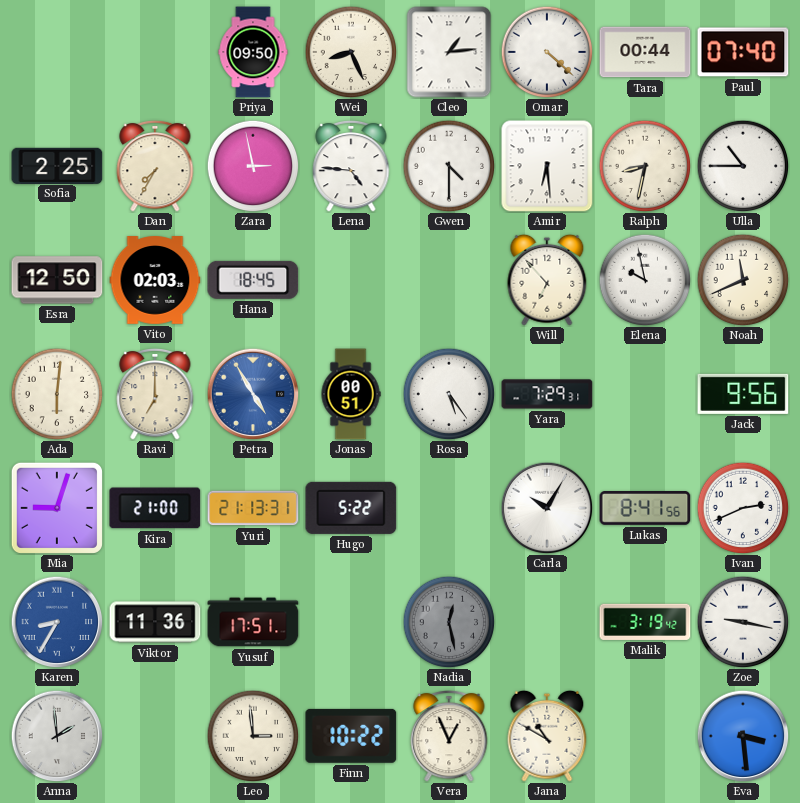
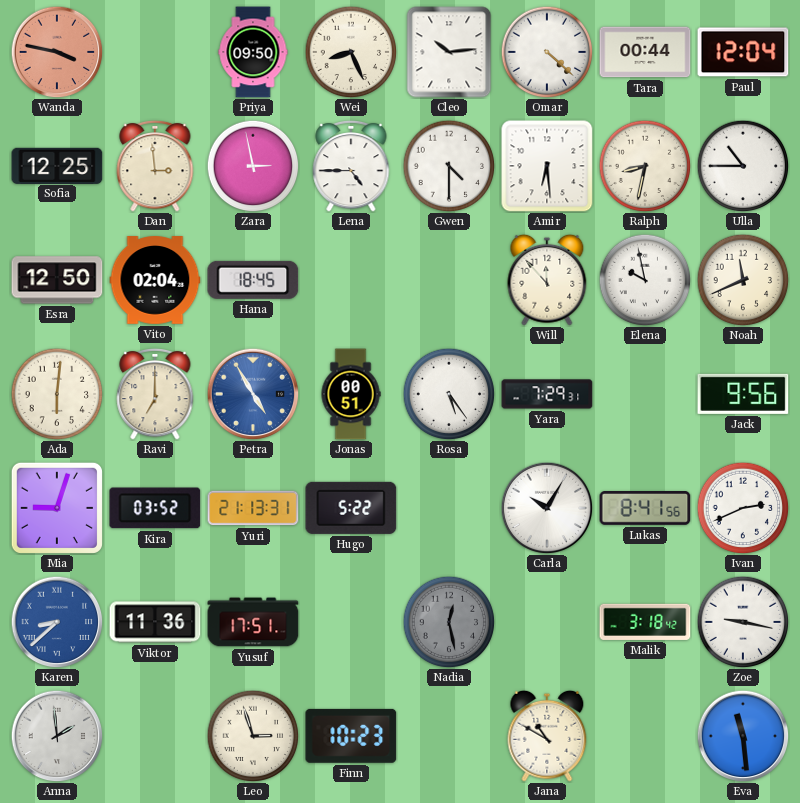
Wanda: none -> 3:47 (57, 52)
Cleo: 1:14 -> 10:14 (449, 52)
Paul: 07:40 -> 12:04 (743, 52)
Sofia: 2:25 -> 12:25 (57, 165)
Dan: 7:35 -> 2:59 (155, 166)
Lena: 4:46 -> 4:45 (351, 166)
Vito: 02:03 -> 02:04 (155, 280)
Will: 6:53 -> 11:53 (547, 280)
Kira: 21:00 -> 03:52 (155, 508)
Karen: 8:35 -> 8:38 (57, 622)
Malik: 3:19 -> 3:18 (645, 622)
Leo: 2:59 -> 2:57 (253, 736)
Finn: 10:22 -> 10:23 (351, 736)
Vera: 12:56 -> none (449, 736)
Eva: 3:29 -> 11:29 (743, 736)
